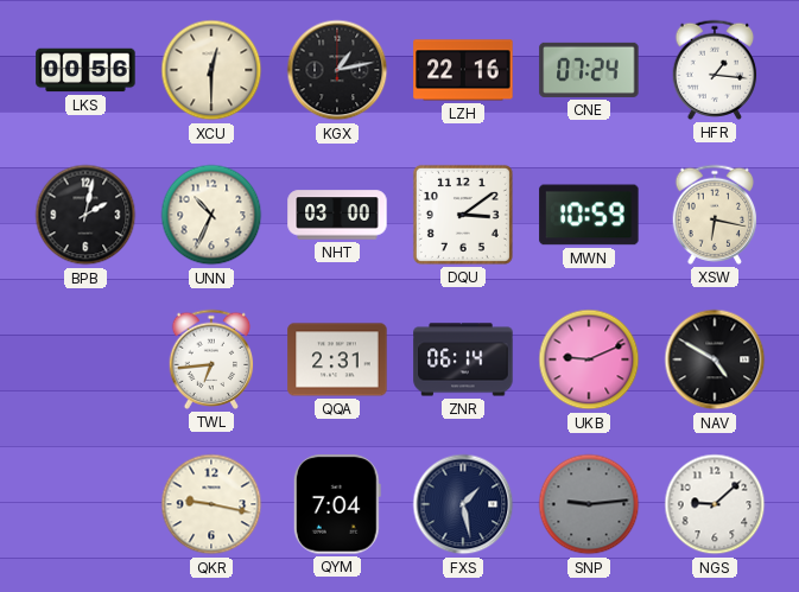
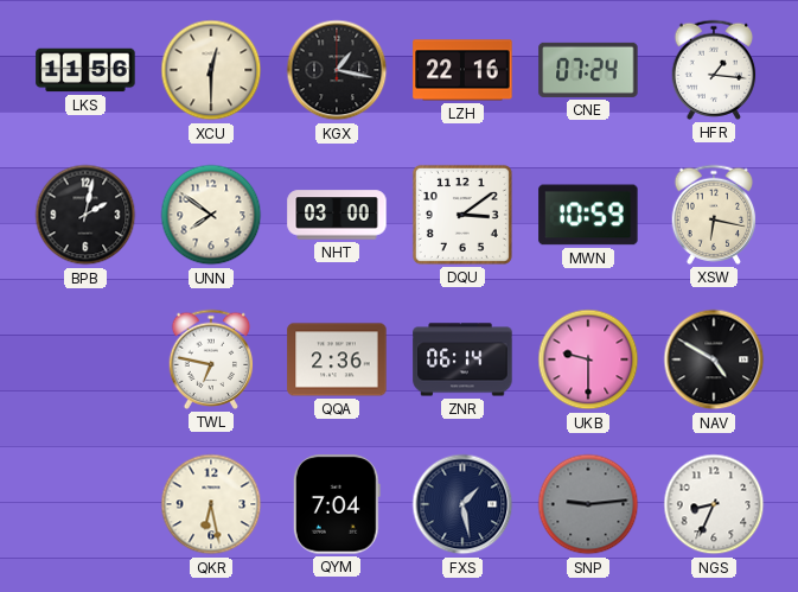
LKS: 00:56 -> 11:56 (85, 70)
KGX: 1:13 -> 1:17 (337, 70)
UNN: 10:34 -> 7:51 (211, 215)
TWL: 6:44 -> 6:47 (211, 359)
QQA: 2:31 -> 2:36 (337, 359)
UKB: 9:11 -> 9:30 (588, 359)
QKR: 9:17 -> 6:28 (211, 504)
NGS: 9:08 -> 8:34 (714, 504)
